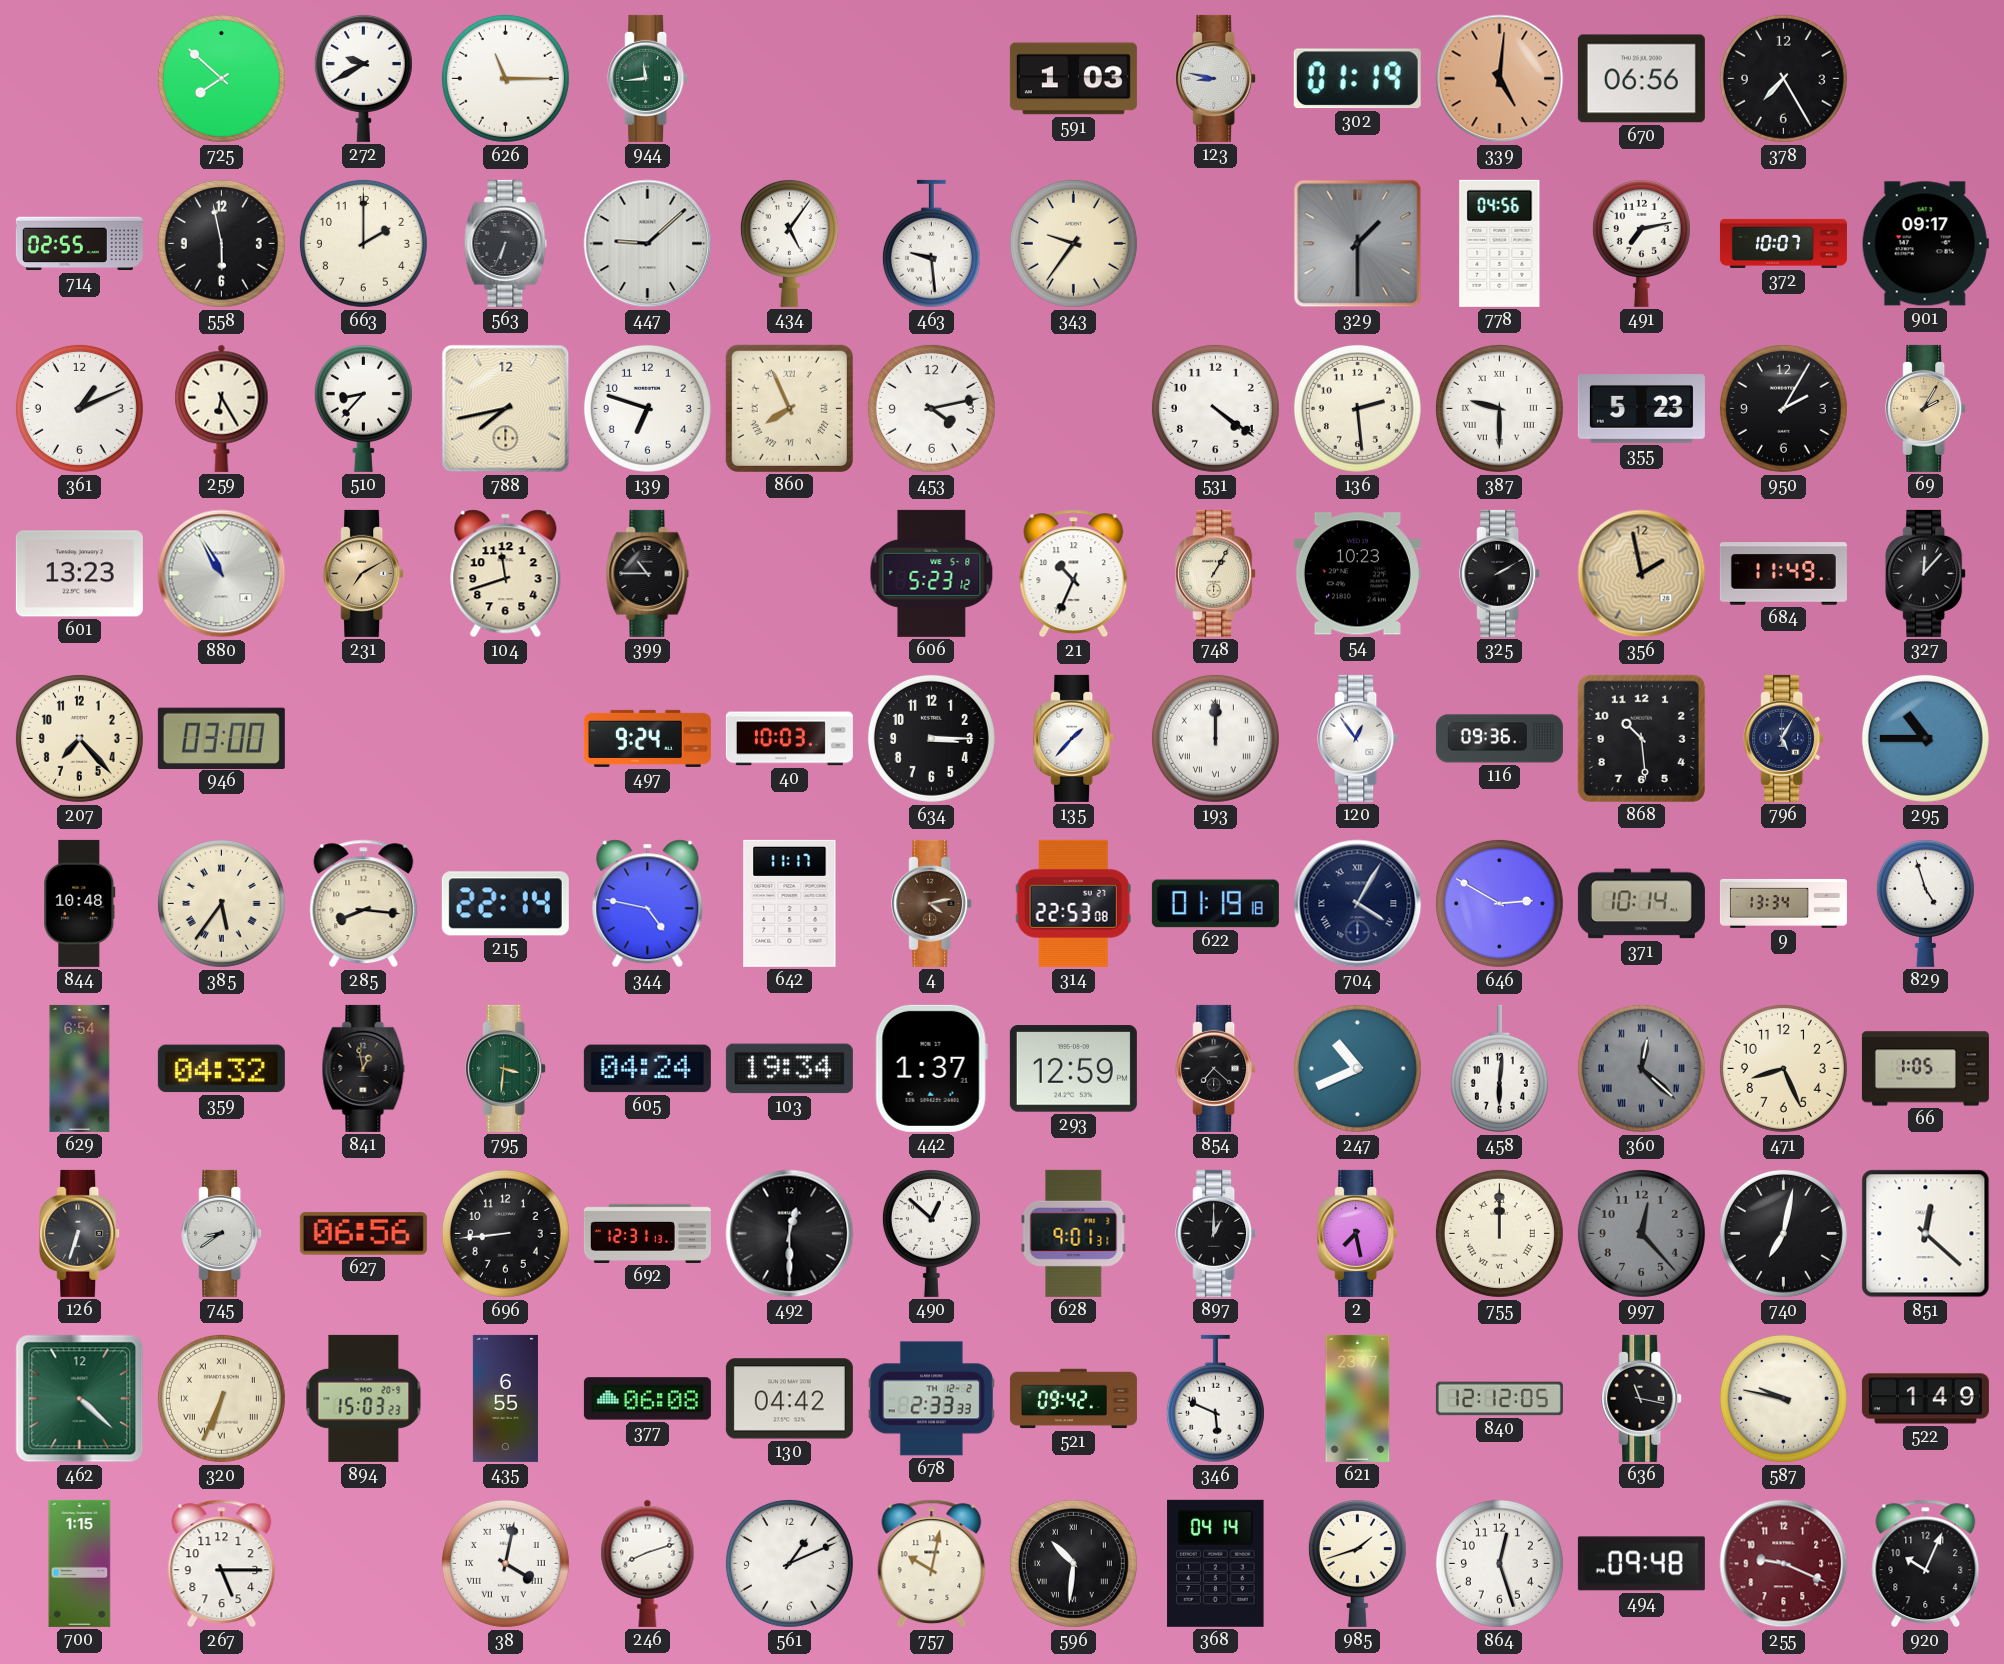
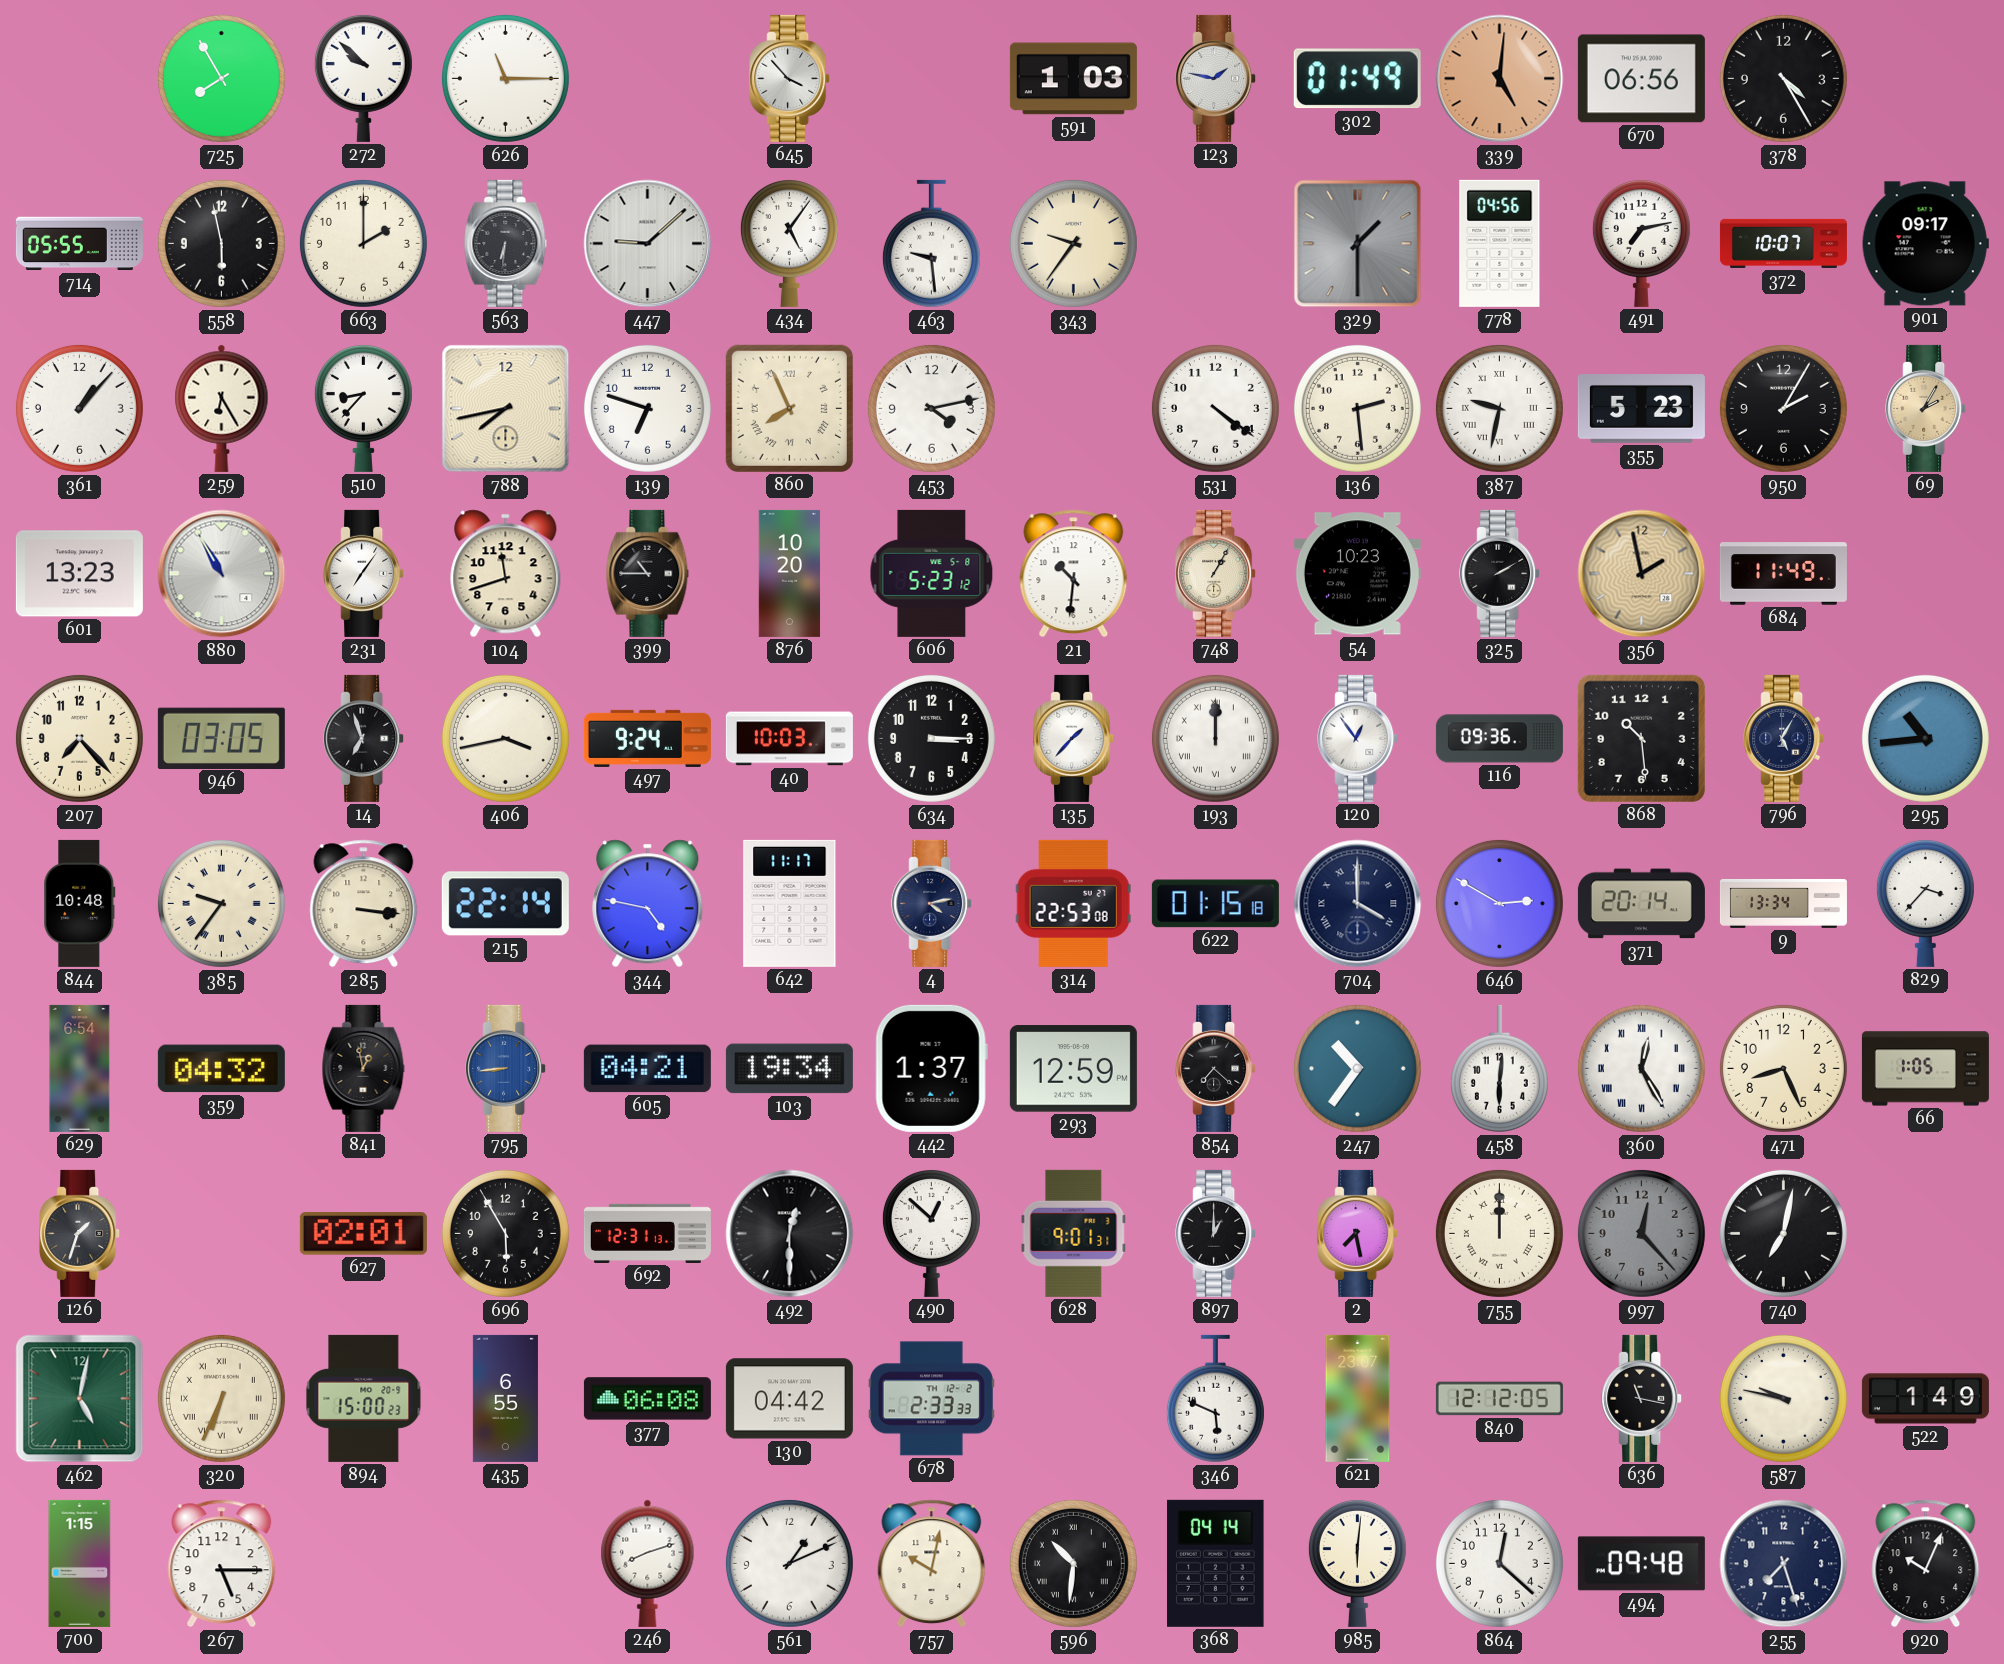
725: 7:52 -> 7:55 (221, 78)
272: 9:40 -> 9:52 (363, 78)
944: 11:44 -> none (648, 78)
645: none -> 3:53 (790, 78)
123: 8:47 -> 1:47 (1216, 78)
302: 01:19 -> 01:49 (1357, 79)
378: 7:25 -> 4:25 (1783, 78)
714: 02:55 -> 05:55 (79, 244)
563: 6:34 -> 6:31 (506, 243)
361: 1:11 -> 1:07 (79, 408)
387: 9:30 -> 9:32 (1499, 408)
231: 7:10 -> 7:06 (364, 573)
231 dial: champagne -> white (364, 573)
876: none -> 10:20 (790, 573)
21: 10:34 -> 10:31 (1074, 574)
327: 12:07 -> none (1926, 573)
946: 03:00 -> 03:05 (221, 738)
14: none -> 6:57 (364, 738)
406: none -> 3:43 (505, 738)
295: 10:45 -> 10:44 (1925, 738)
385: 5:36 -> 9:36 (221, 903)
285: 8:16 -> 3:16 (364, 904)
4 dial: brown -> navy (932, 903)
622: 01:19 -> 01:15 (1215, 904)
704: 4:05 -> 4:00 (1358, 904)
371: 10:14 -> 20:14 (1641, 904)
829: 4:57 -> 3:37 (1925, 903)
795: 3:31 -> 8:44 (506, 1068)
795 dial: green -> blue (506, 1068)
605: 04:24 -> 04:21 (647, 1069)
247: 10:41 -> 10:36 (1357, 1068)
360: 12:22 -> 12:25 (1641, 1068)
360 dial: grey -> white (1641, 1068)
126: 6:33 -> 1:33 (80, 1233)
745: 8:39 -> none (222, 1233)
627: 06:56 -> 02:01 (363, 1234)
696: 8:44 -> 5:55 (505, 1233)
851: 12:22 -> none (1926, 1234)
462: 4:22 -> 5:02 (80, 1399)
894: 15:03 -> 15:00 (364, 1398)
521: 09:42 -> none (1073, 1399)
38: 4:02 -> none (505, 1563)
985: 1:42 -> 6:01 (1357, 1563)
864: 12:27 -> 12:22 (1499, 1563)
255: 9:19 -> 7:27 (1784, 1564)
255 dial: burgundy -> navy (1784, 1564)
